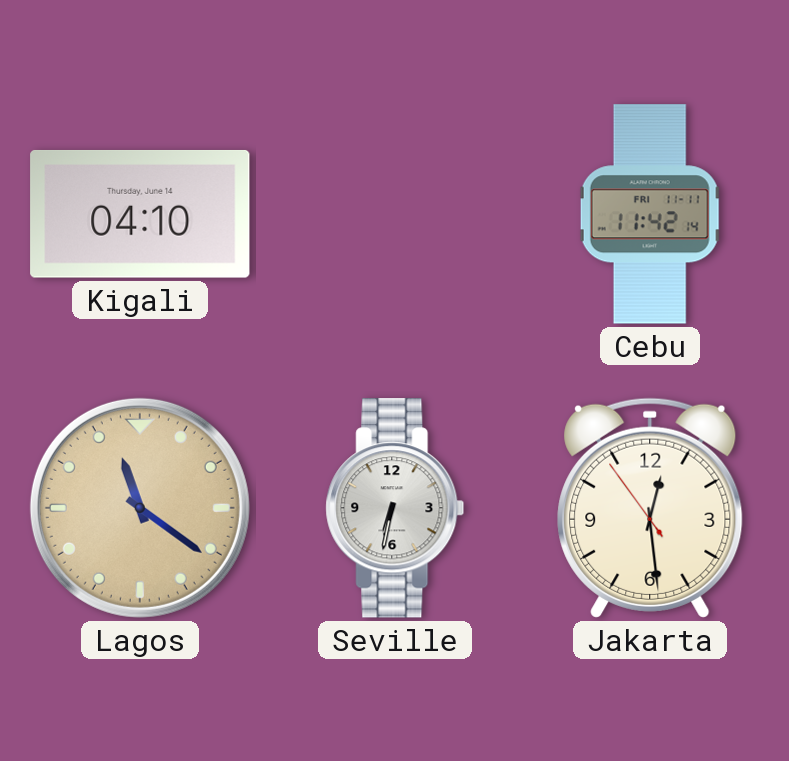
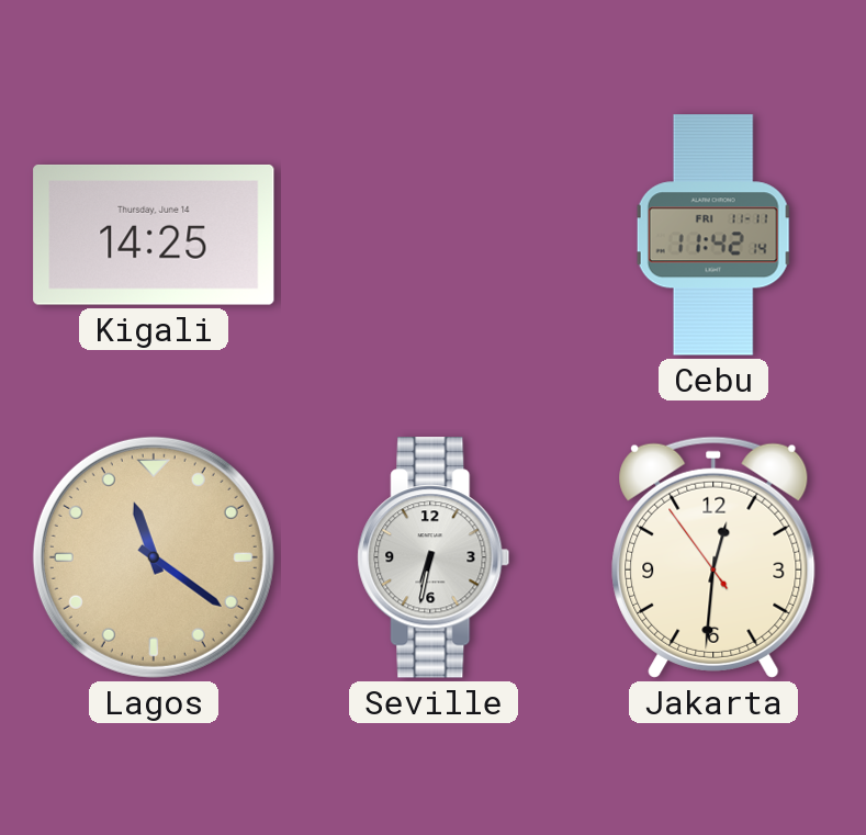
Kigali: 04:10 -> 14:25 (154, 235)
Jakarta: 12:28 -> 12:30 (713, 557)
